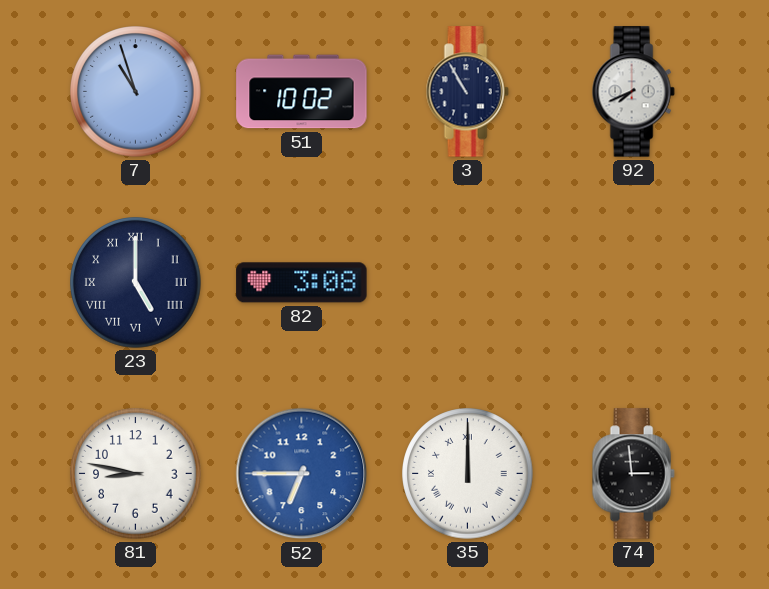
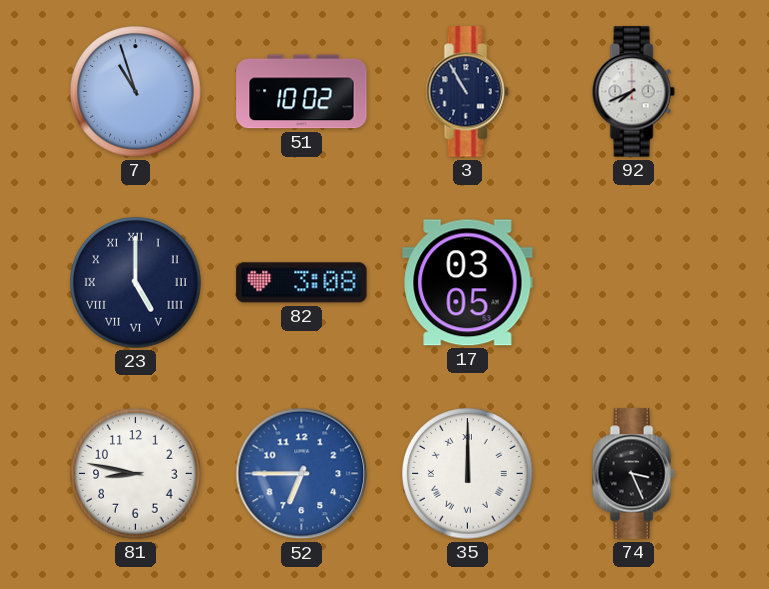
17: none -> 03:05 (468, 283)
74: 2:59 -> 3:26 (633, 474)
